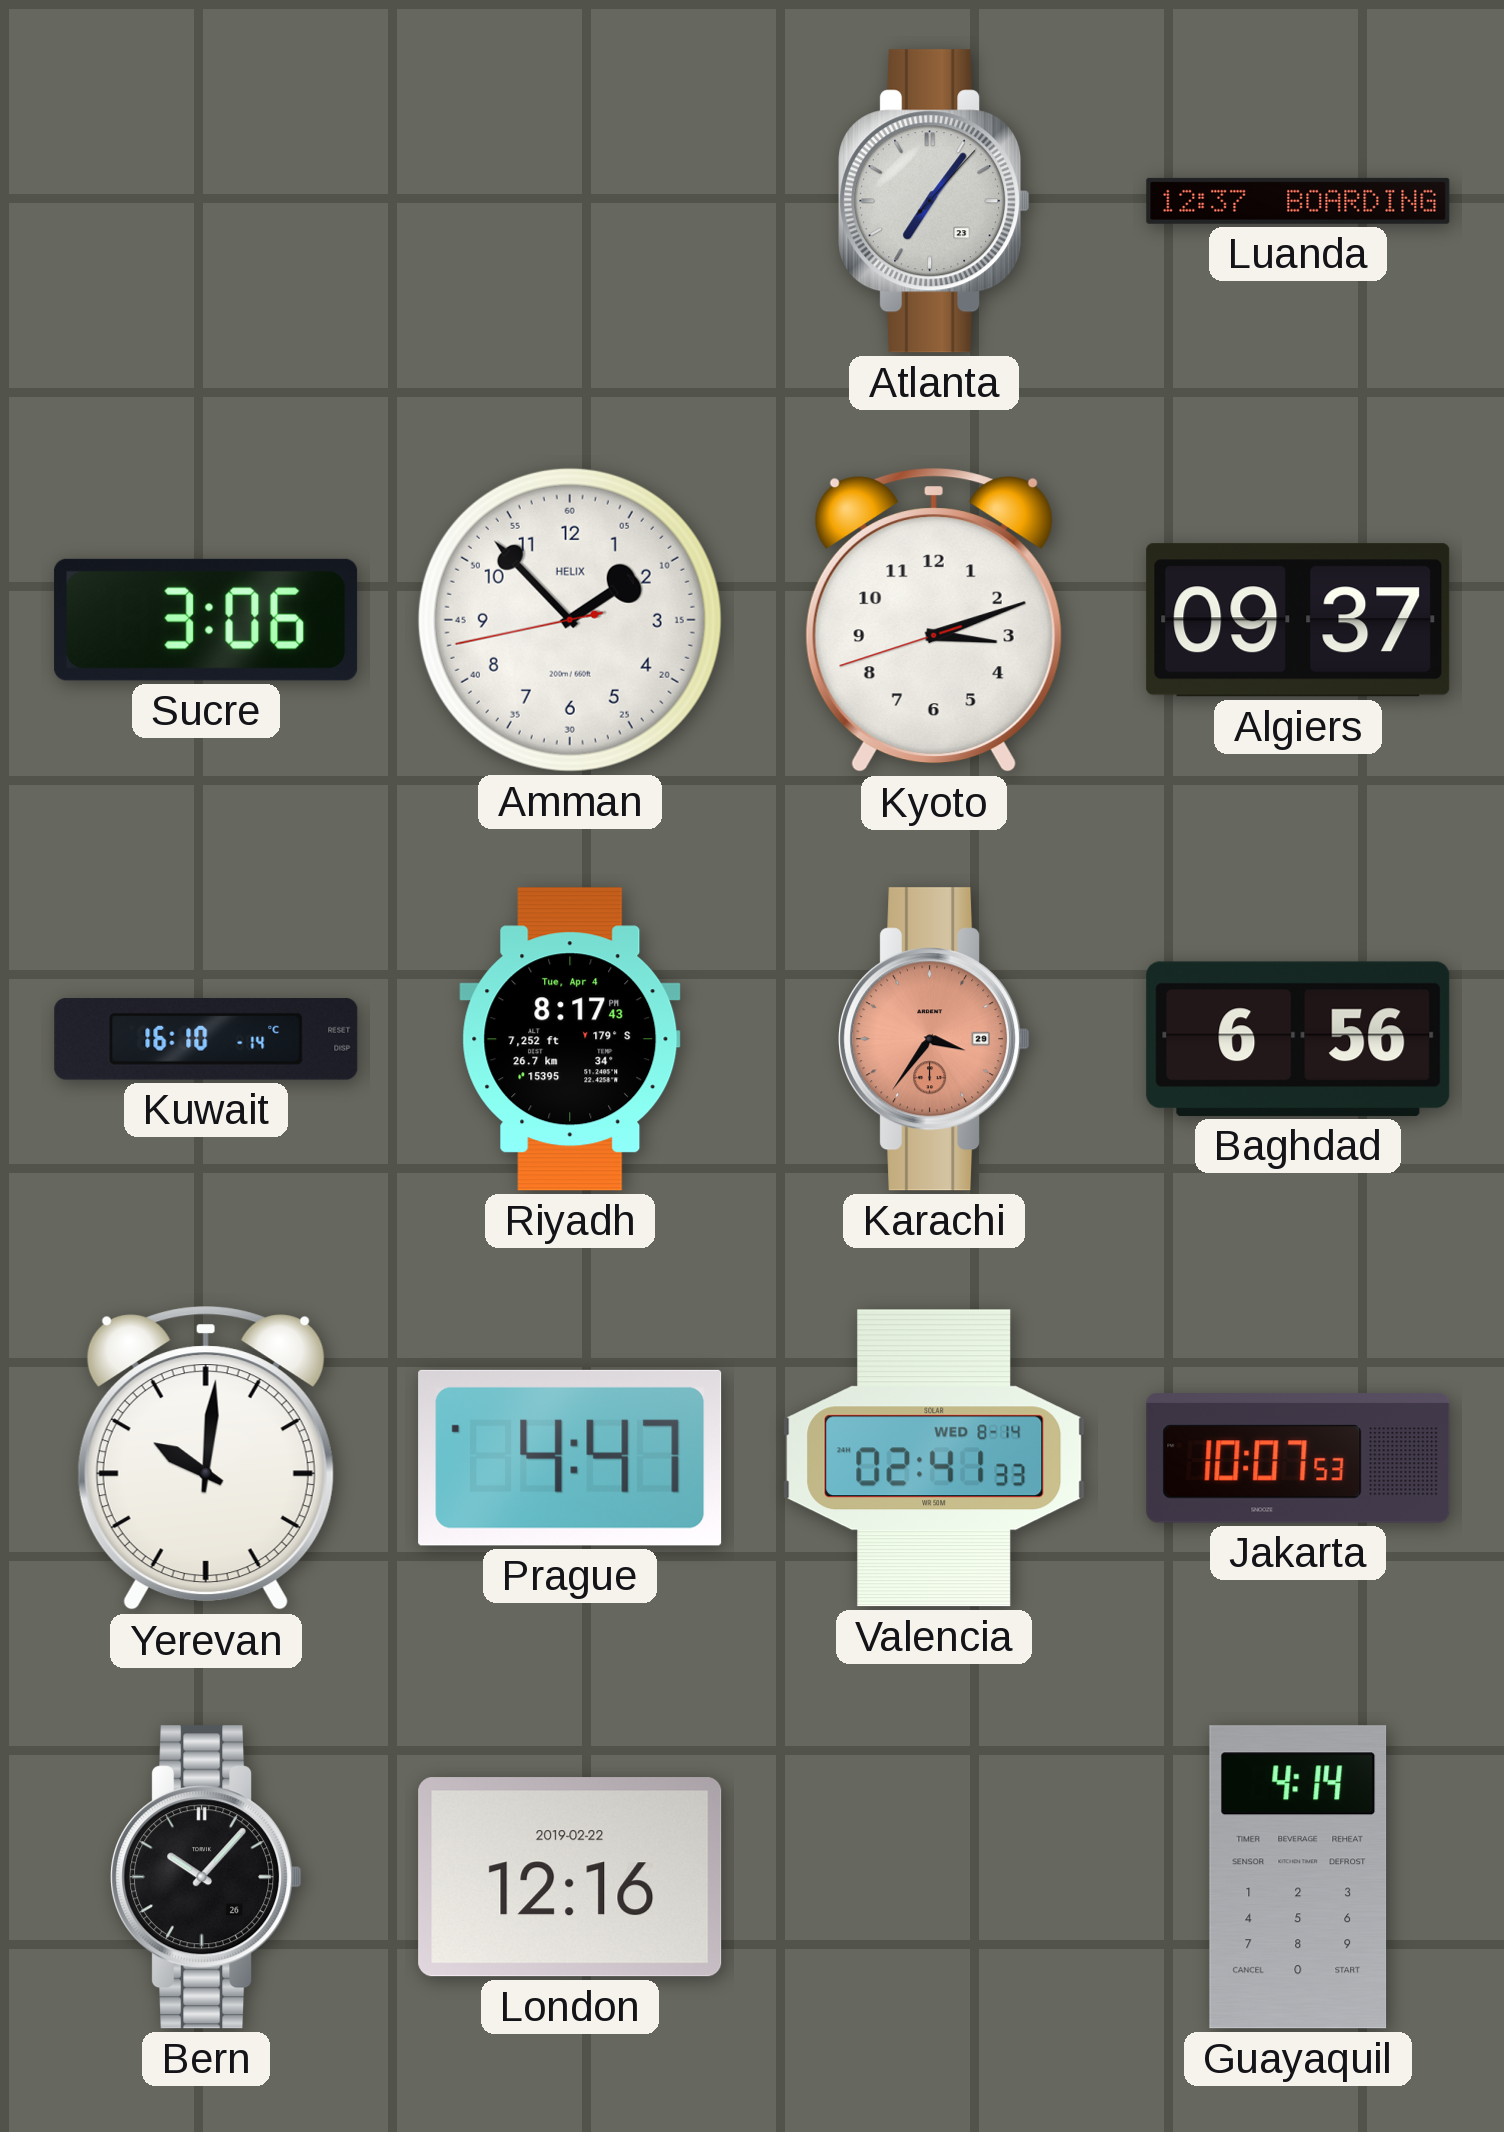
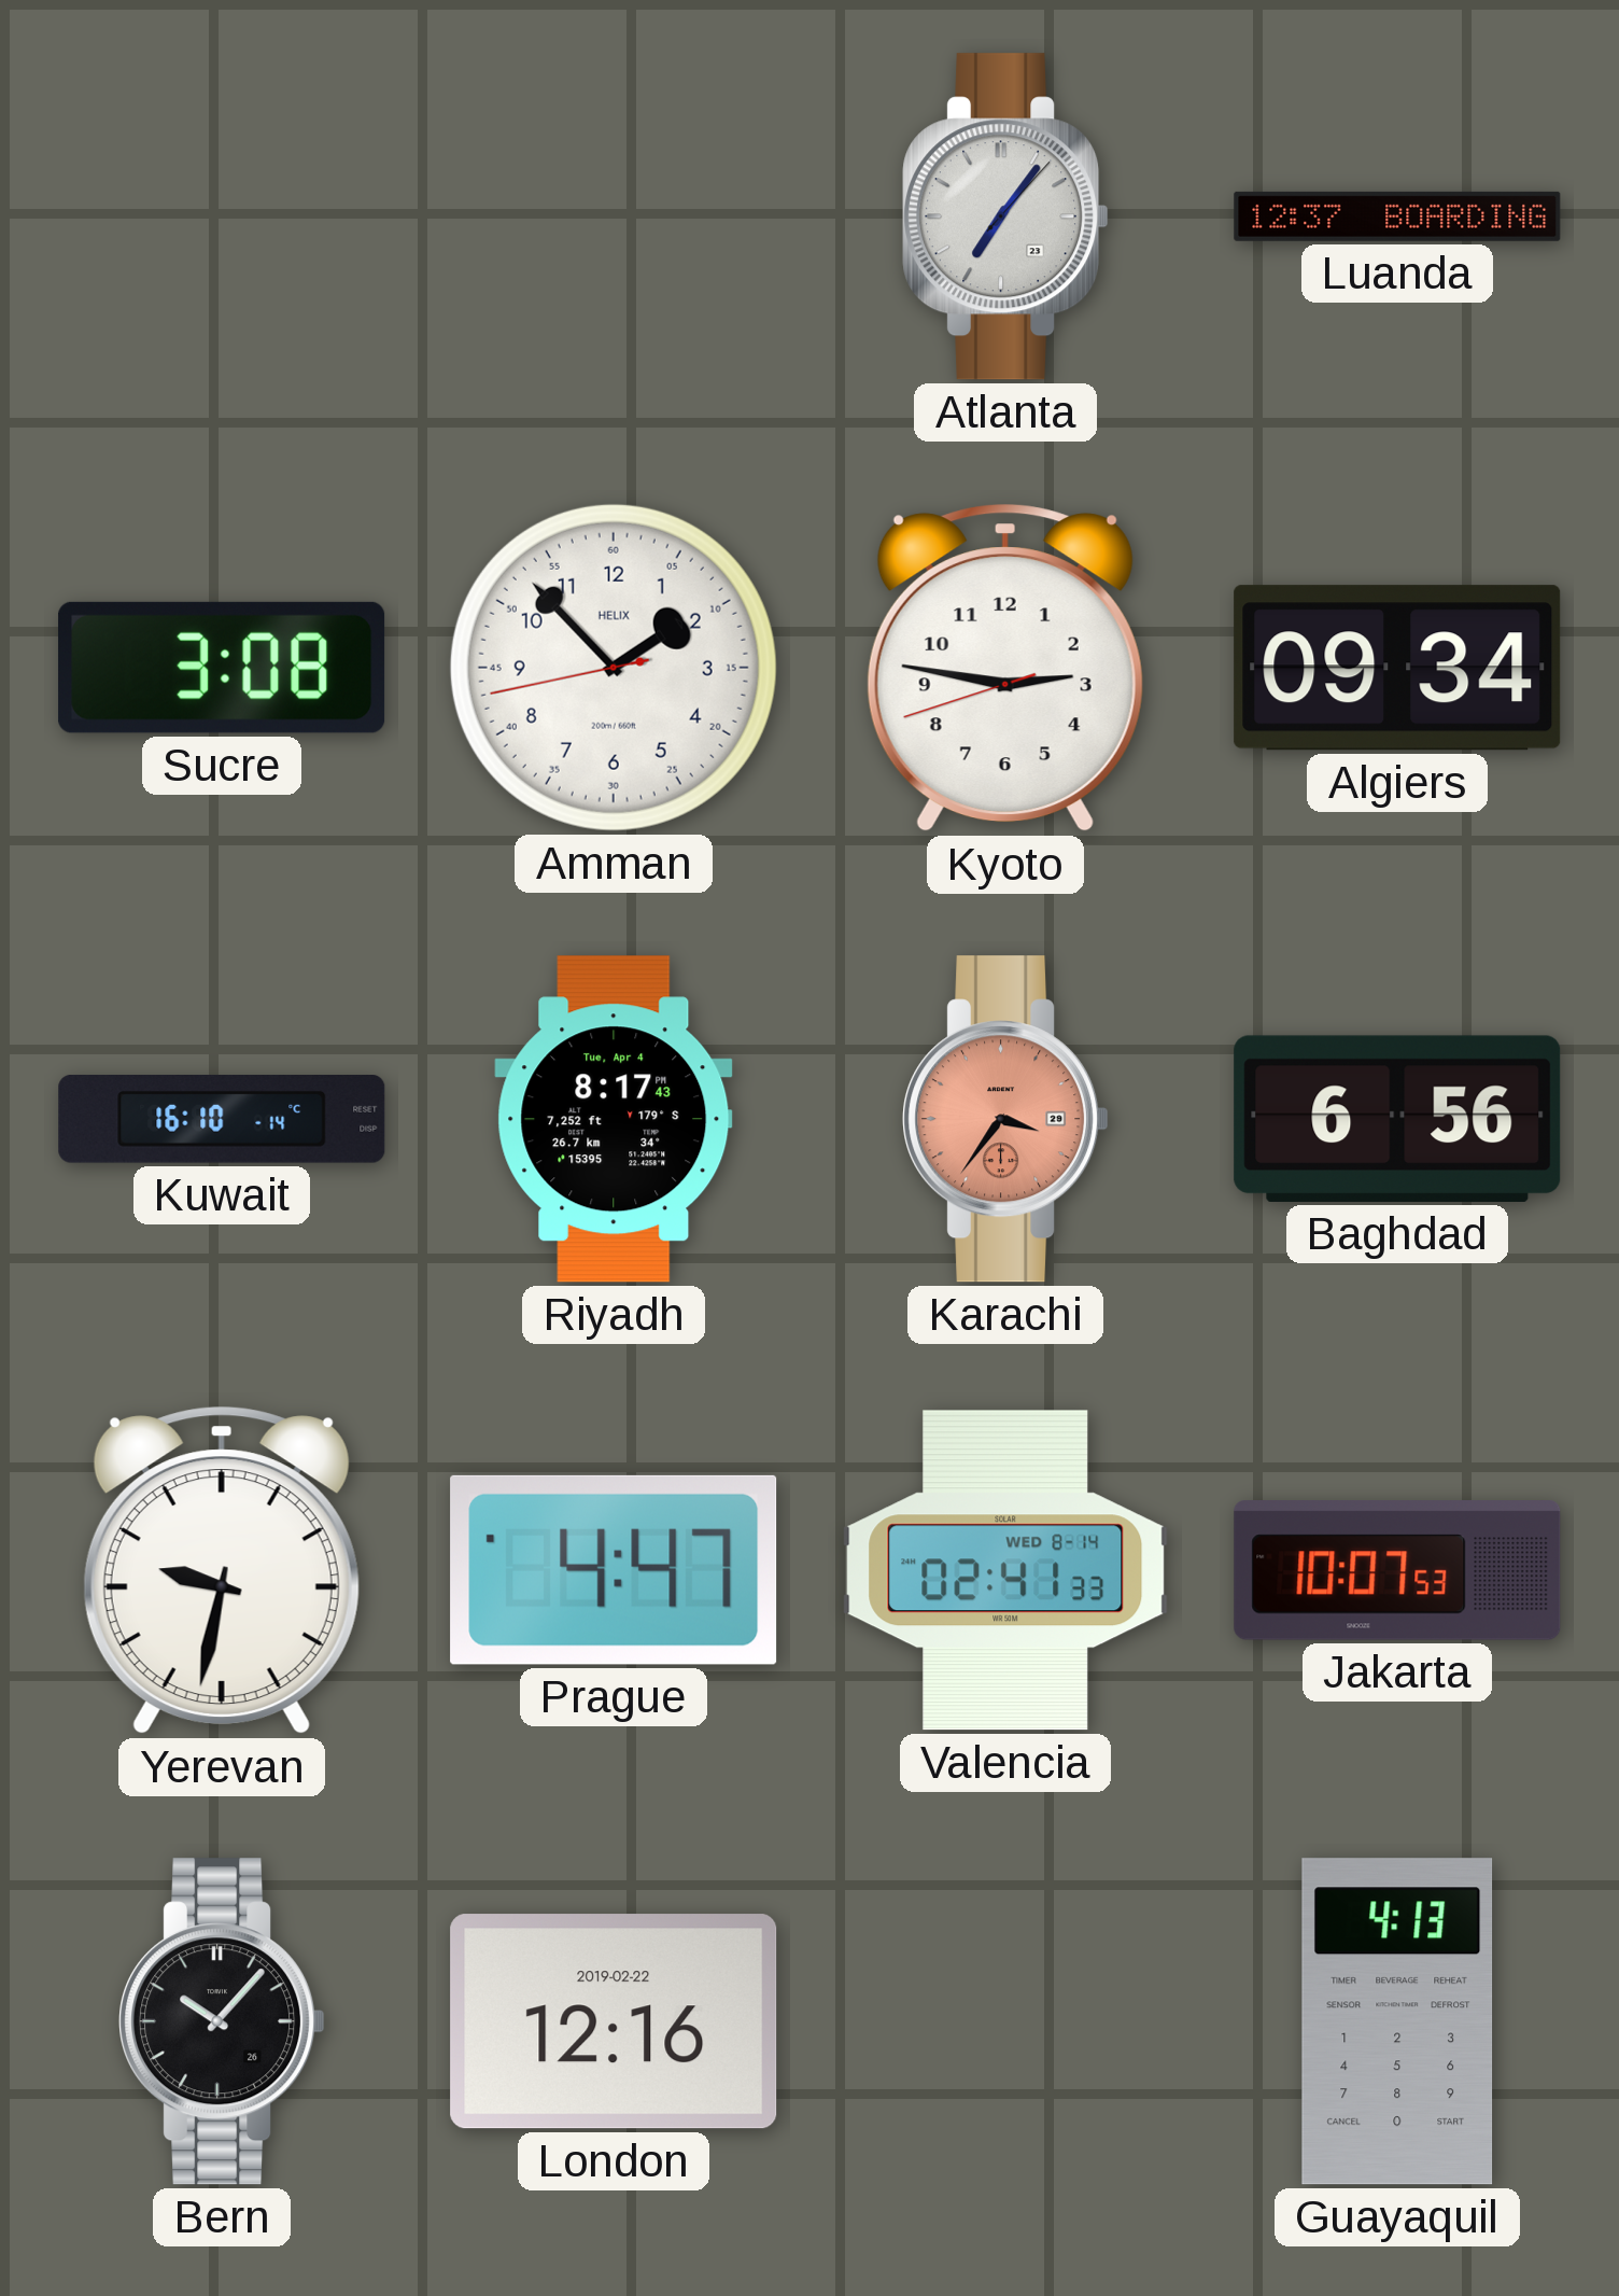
Sucre: 3:06 -> 3:08 (222, 668)
Kyoto: 3:11 -> 2:46 (1005, 669)
Algiers: 09:37 -> 09:34 (1397, 668)
Yerevan: 10:01 -> 9:32 (222, 1571)
Guayaquil: 4:14 -> 4:13 (1397, 2021)
